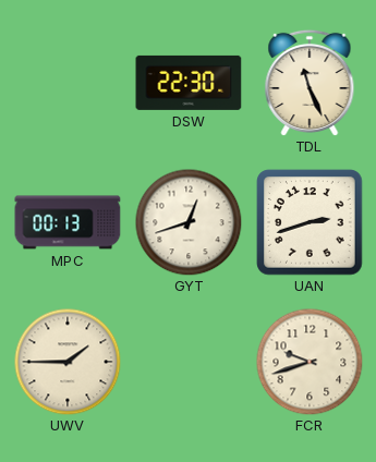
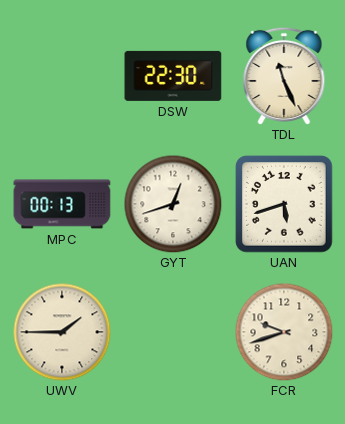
UAN: 2:42 -> 5:42 (284, 204)
